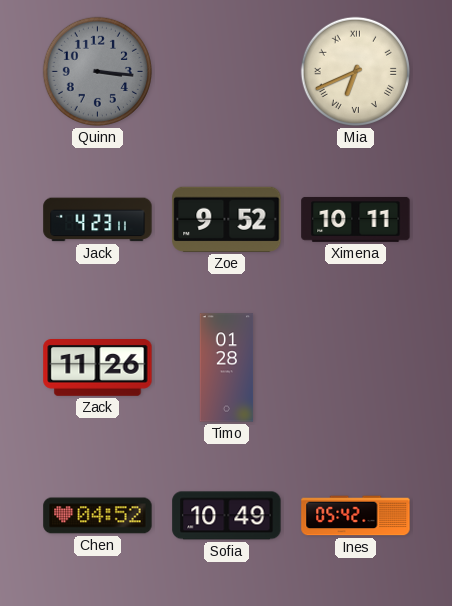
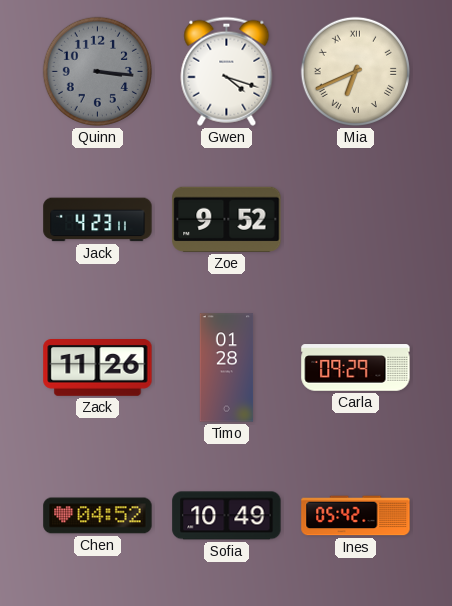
Gwen: none -> 4:18 (227, 71)
Ximena: 10:11 -> none (356, 219)
Carla: none -> 09:29 (356, 368)
